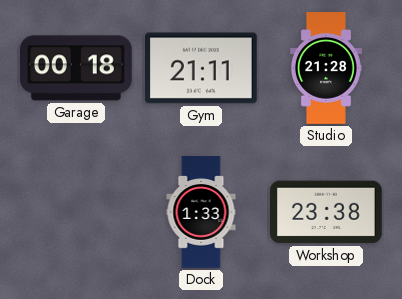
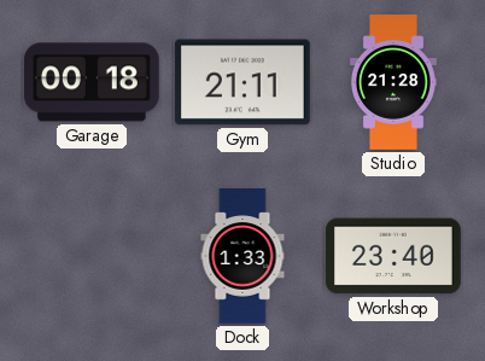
Workshop: 23:38 -> 23:40 (395, 256)
